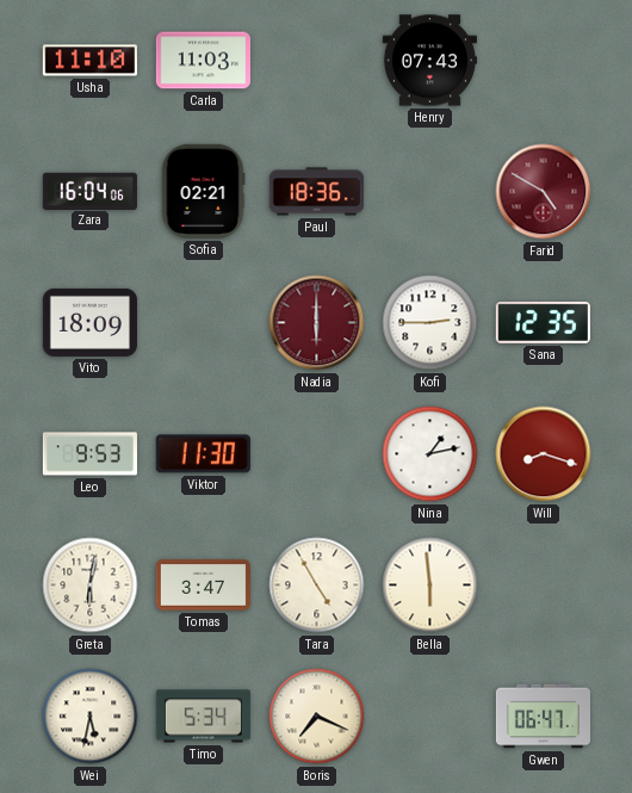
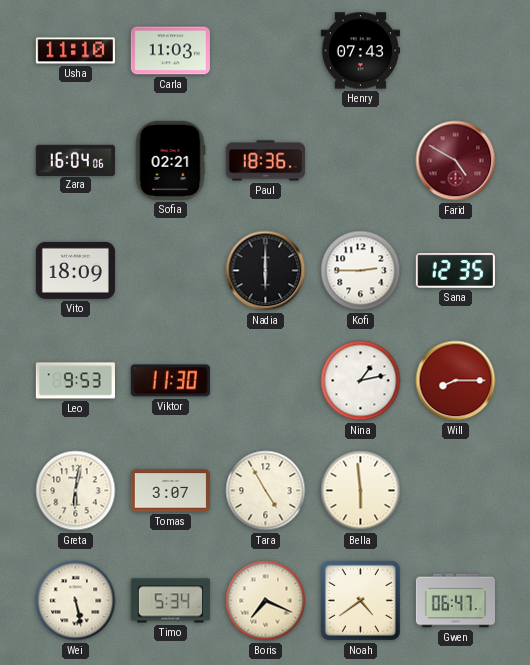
Nadia dial: burgundy -> black (266, 271)
Will: 8:18 -> 8:15 (456, 381)
Tomas: 3:47 -> 3:07 (170, 491)
Wei: 5:32 -> 5:28 (76, 601)
Noah: none -> 4:39 (360, 600)
